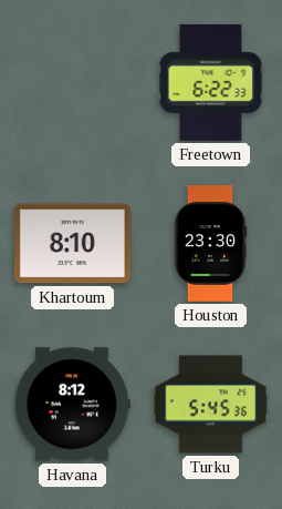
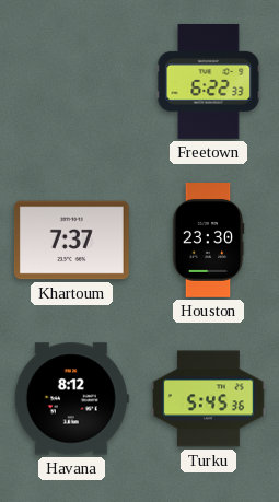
Khartoum: 8:10 -> 7:37 (71, 241)
